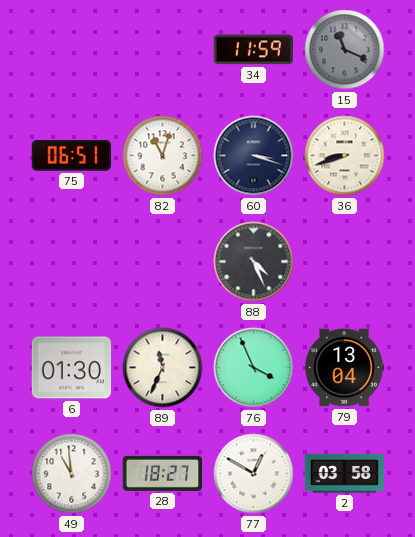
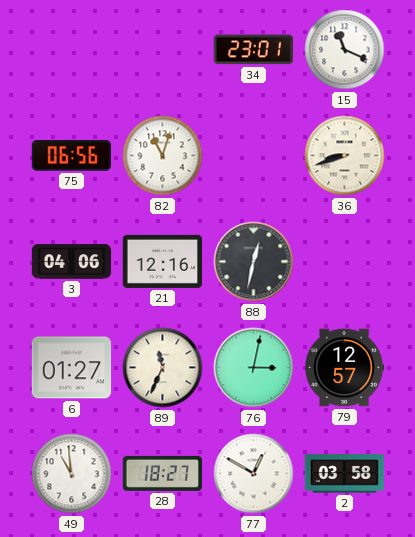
34: 11:59 -> 23:01 (253, 50)
15 dial: grey -> white (345, 50)
75: 06:51 -> 06:56 (71, 156)
60: 3:18 -> none (254, 156)
3: none -> 04:06 (72, 262)
21: none -> 12:16 (163, 261)
88: 4:26 -> 12:32 (254, 262)
6: 01:30 -> 01:27 (72, 368)
76: 3:56 -> 3:02 (254, 368)
79: 13:04 -> 12:57 (345, 368)
